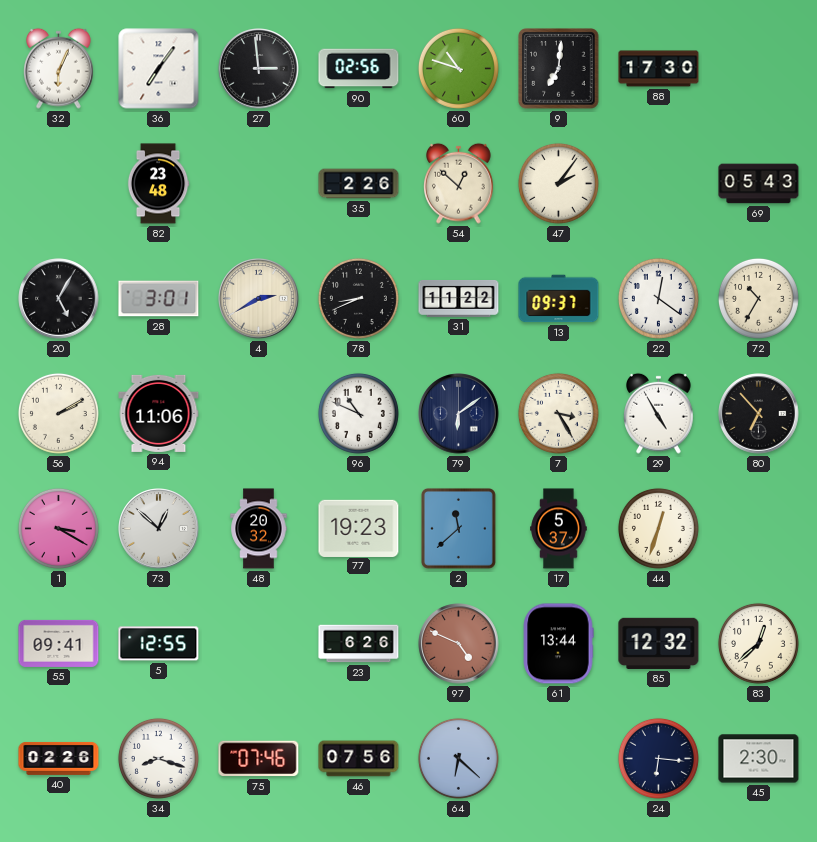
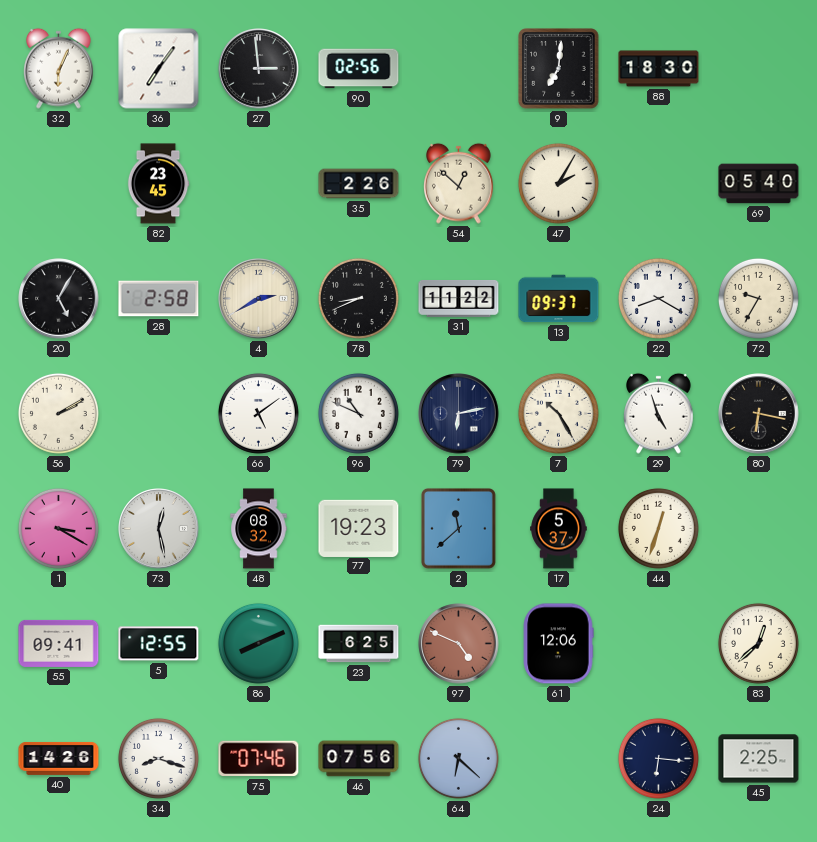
60: 10:48 -> none (458, 68)
88: 17:30 -> 18:30 (659, 69)
82: 23:48 -> 23:45 (158, 184)
47: 2:06 -> 2:05 (558, 183)
69: 05:43 -> 05:40 (759, 184)
28: 3:01 -> 2:58 (159, 299)
22: 12:21 -> 8:20 (658, 298)
72: 10:35 -> 9:35 (758, 298)
94: 11:06 -> none (159, 413)
66: none -> 5:09 (258, 413)
79: 6:09 -> 6:13 (459, 414)
7: 3:25 -> 10:25 (558, 413)
29: 4:55 -> 4:57 (659, 413)
80: 6:53 -> 6:17 (759, 414)
73: 12:52 -> 12:28 (159, 529)
48: 20:32 -> 08:32 (259, 529)
86: none -> 8:11 (258, 643)
23: 6:26 -> 6:25 (359, 644)
61: 13:44 -> 12:06 (558, 644)
85: 12:32 -> none (659, 643)
40: 02:26 -> 14:26 (59, 759)
45: 2:30 -> 2:25 (759, 759)
